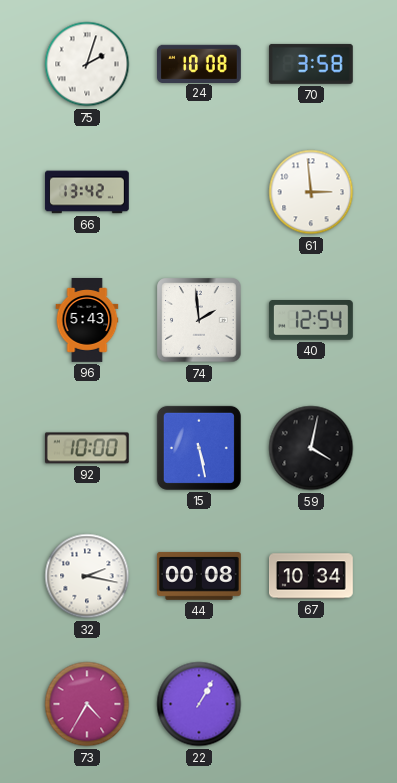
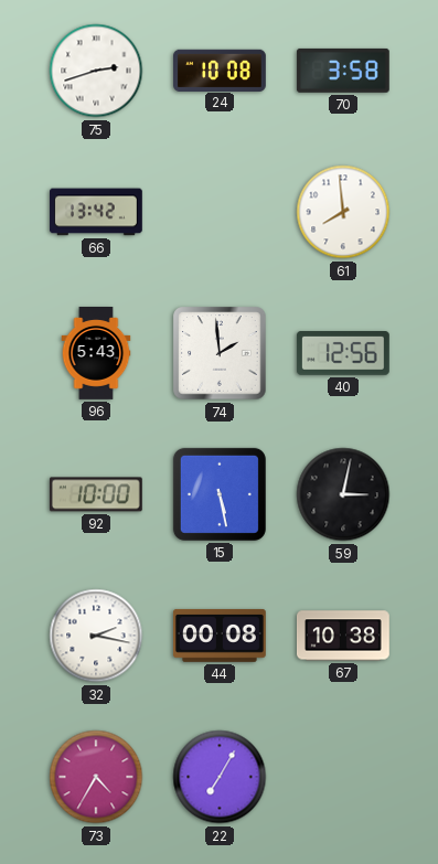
75: 2:03 -> 2:42 (96, 71)
61: 2:59 -> 7:59 (343, 212)
40: 12:54 -> 12:56 (343, 354)
59: 4:02 -> 3:02 (343, 494)
67: 10:34 -> 10:38 (344, 636)
22: 1:05 -> 7:05 (220, 777)
